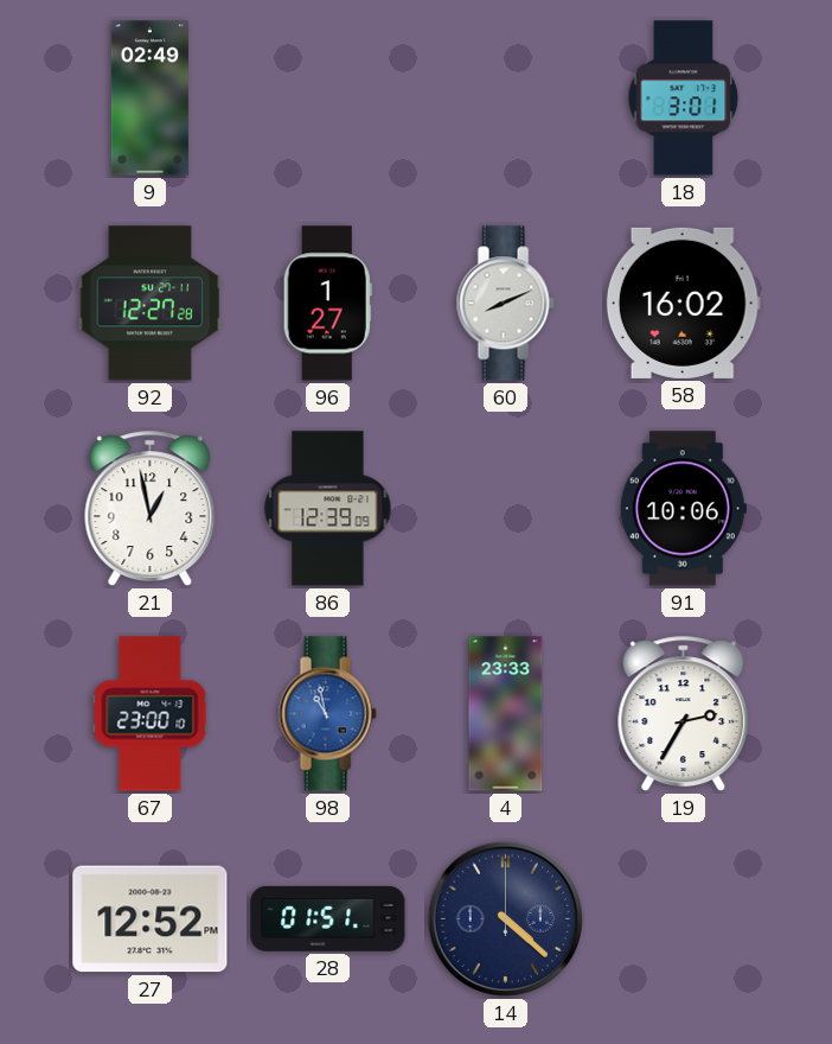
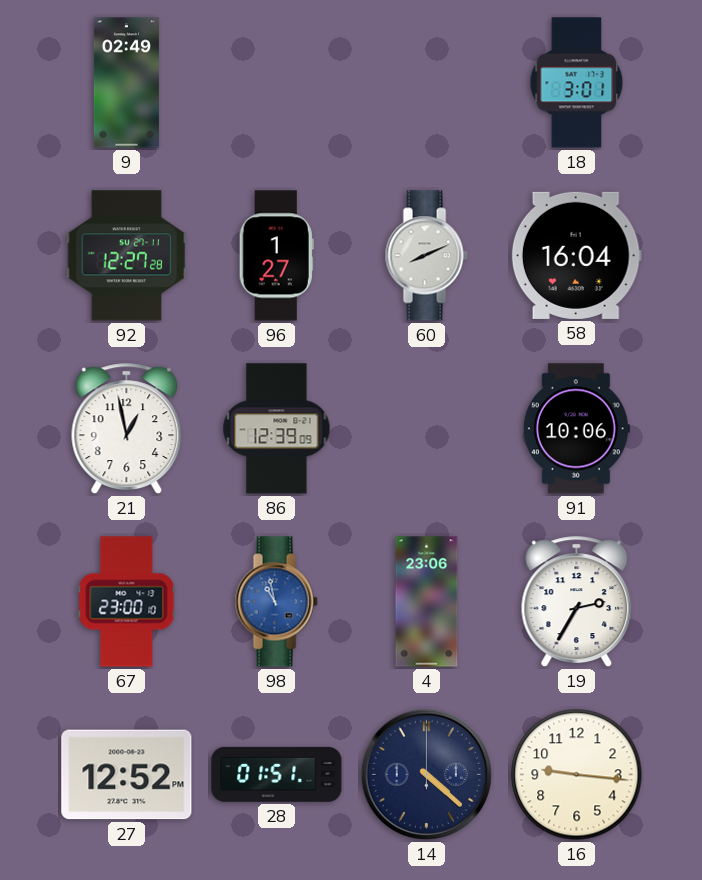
58: 16:02 -> 16:04 (576, 255)
4: 23:33 -> 23:06 (427, 602)
16: none -> 9:16 (577, 775)
